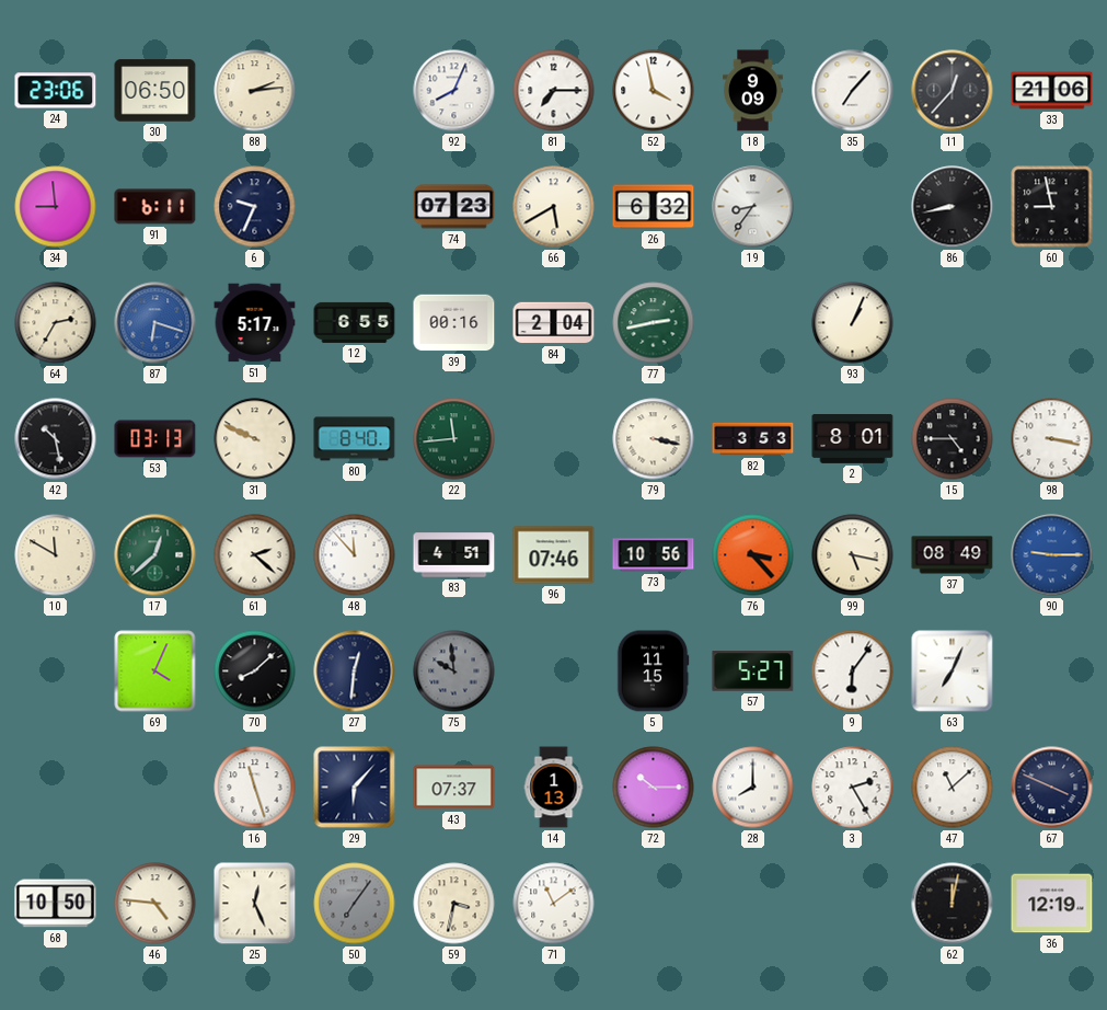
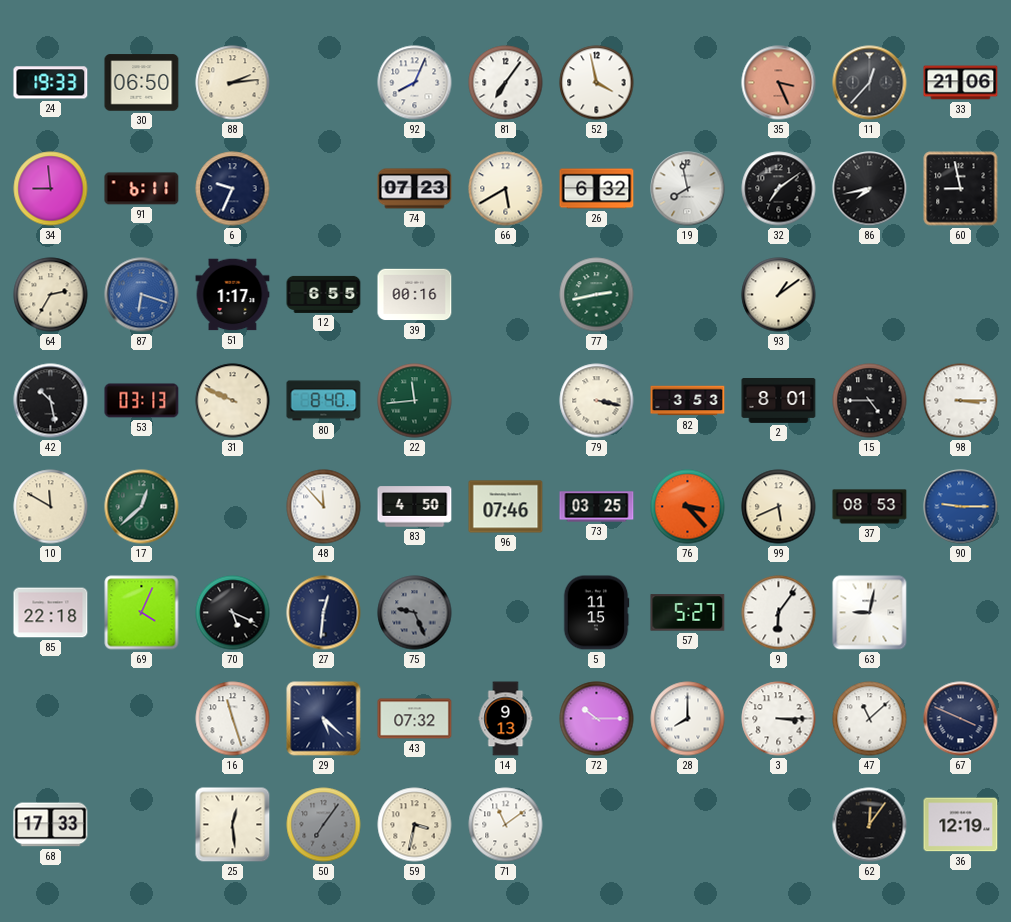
24: 23:06 -> 19:33 (51, 83)
81: 7:15 -> 7:06 (506, 83)
18: 9:09 -> none (753, 91)
35: 7:07 -> 3:26 (779, 83)
35 dial: white -> salmon (779, 83)
19: 8:36 -> 7:58 (688, 189)
32: none -> 7:09 (779, 189)
86: 8:43 -> 7:43 (870, 189)
51: 5:17 -> 1:17 (233, 295)
84: 2:04 -> none (554, 323)
93: 1:04 -> 1:09 (779, 295)
98: 3:17 -> 3:15 (961, 401)
61: 2:22 -> none (255, 555)
83: 4:51 -> 4:50 (415, 507)
73: 10:56 -> 03:25 (597, 507)
99: 5:17 -> 5:41 (779, 507)
37: 08:49 -> 08:53 (870, 507)
85: none -> 22:18 (51, 613)
70: 8:08 -> 5:19 (233, 613)
75: 9:59 -> 9:26 (415, 613)
63: 7:04 -> 9:02 (870, 613)
29: 6:07 -> 5:22 (324, 719)
43: 07:37 -> 07:32 (415, 719)
14: 1:13 -> 9:13 (506, 719)
3: 2:25 -> 3:15 (779, 719)
68: 10:50 -> 17:33 (51, 825)
46: 4:46 -> none (155, 904)
25: 12:26 -> 12:29 (233, 825)
62: 12:02 -> 12:06 (870, 825)
